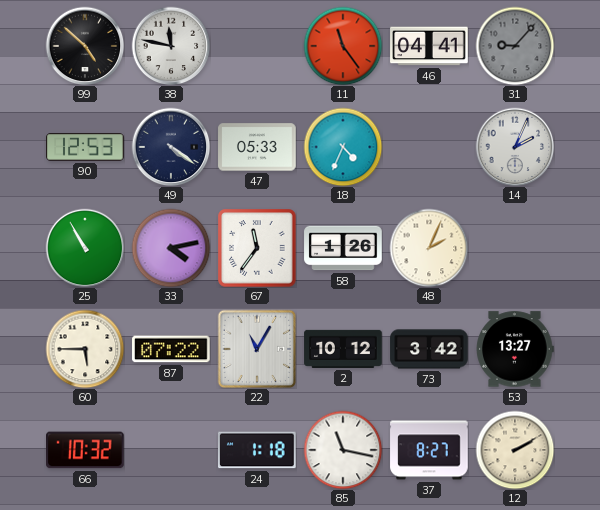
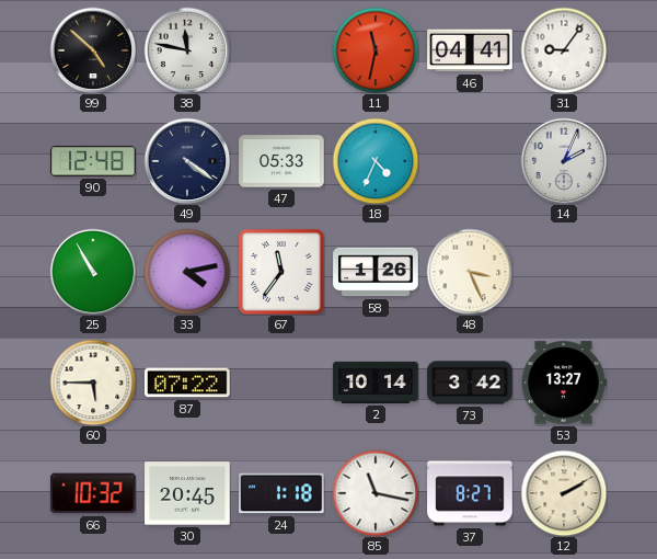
11: 11:24 -> 11:32 (376, 50)
31: 9:07 -> 9:06 (564, 50)
31 dial: grey -> white (564, 50)
90: 12:53 -> 12:48 (93, 161)
48: 2:04 -> 3:26 (470, 272)
22: 11:05 -> none (257, 349)
2: 10:12 -> 10:14 (376, 383)
30: none -> 20:45 (187, 493)
